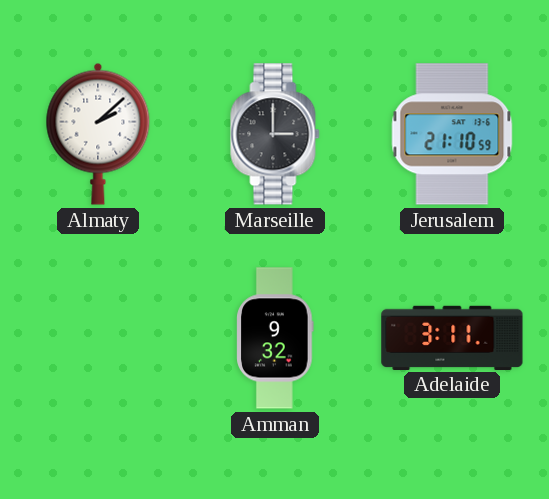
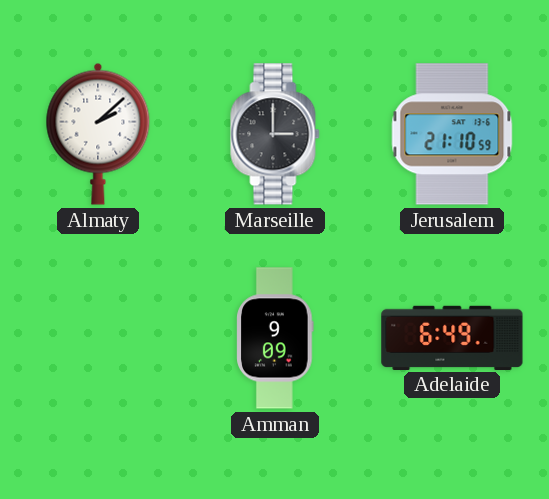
Amman: 9:32 -> 9:09 (275, 338)
Adelaide: 3:11 -> 6:49 (452, 337)
